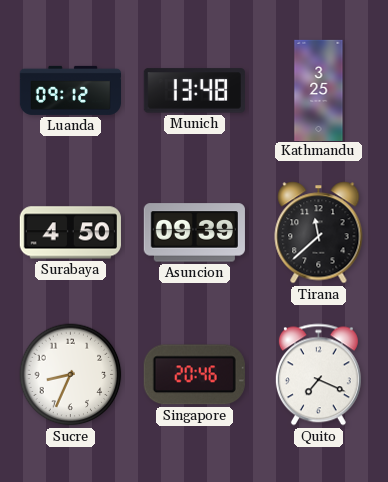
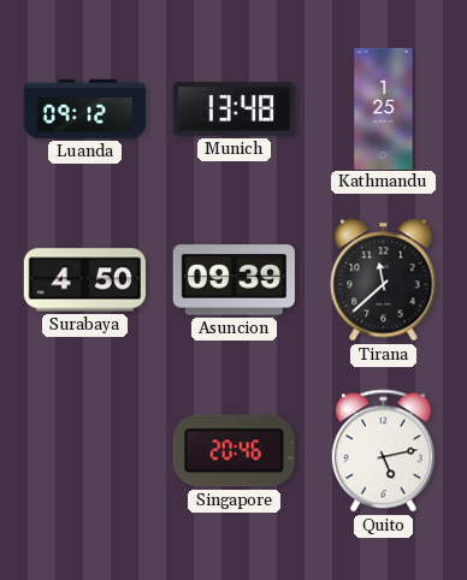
Kathmandu: 3:25 -> 1:25 (384, 108)
Sucre: 8:34 -> none (71, 375)
Quito: 7:19 -> 5:13 (383, 451)
